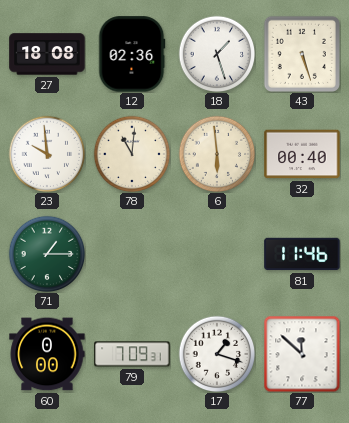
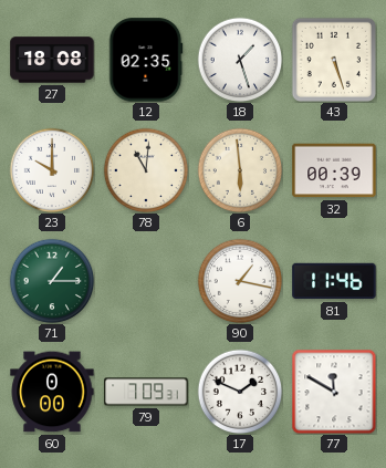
12: 02:36 -> 02:35 (146, 60)
23: 9:59 -> 10:00 (52, 170)
32: 00:40 -> 00:39 (334, 170)
90: none -> 1:17 (240, 281)
17: 1:18 -> 1:49 (240, 392)
77: 11:52 -> 11:50 (334, 392)
